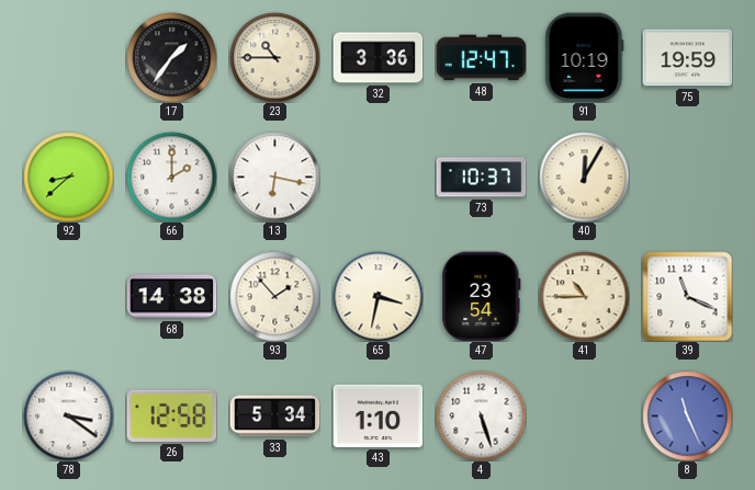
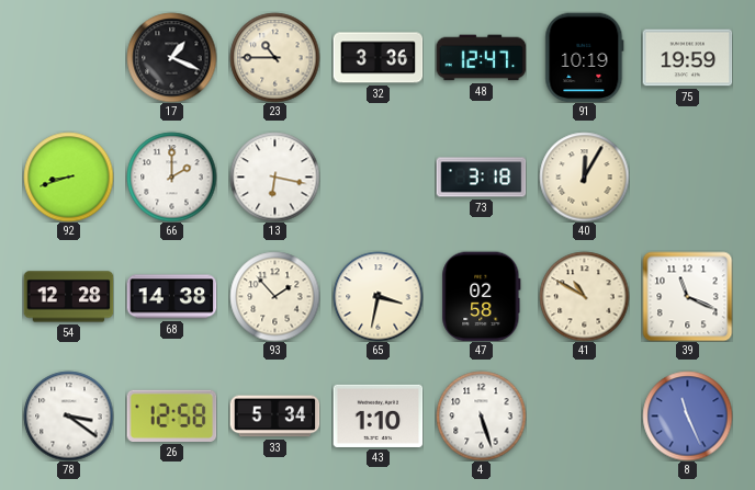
17: 1:36 -> 1:19 (171, 57)
92: 8:38 -> 8:42 (68, 176)
73: 10:37 -> 3:18 (481, 178)
54: none -> 12:28 (68, 297)
47: 23:54 -> 02:58 (482, 296)
41: 10:45 -> 10:50 (584, 296)
